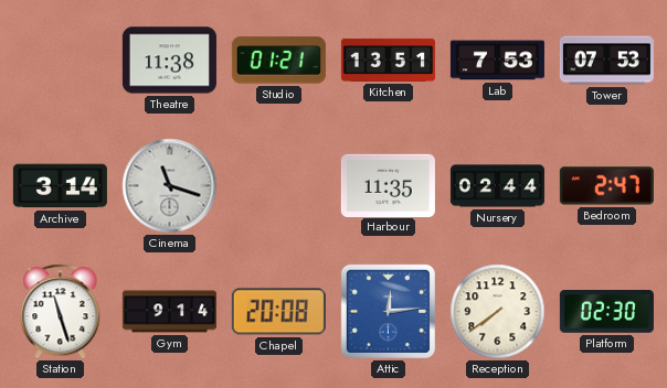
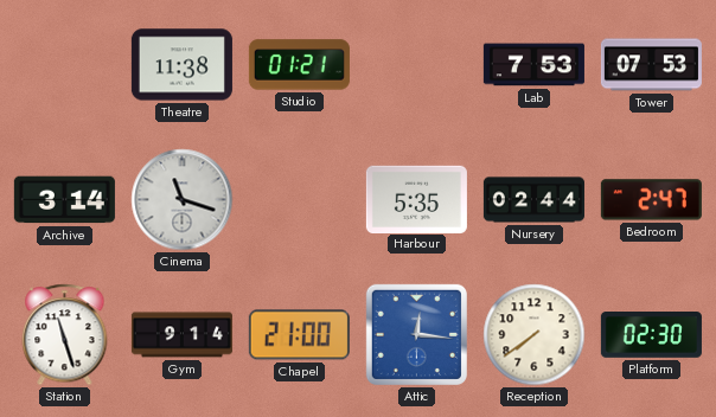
Kitchen: 13:51 -> none (388, 60)
Harbour: 11:35 -> 5:35 (416, 199)
Chapel: 20:08 -> 21:00 (299, 335)
Attic: 12:14 -> 12:16 (416, 334)
